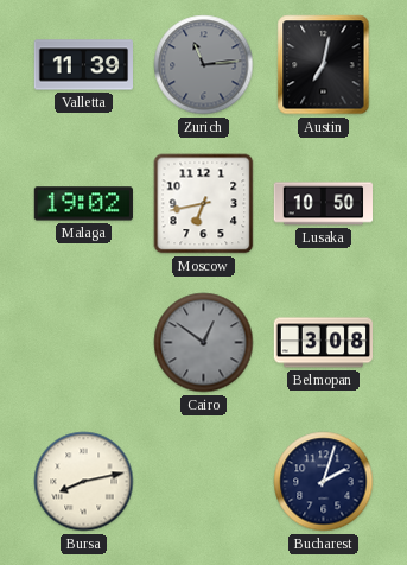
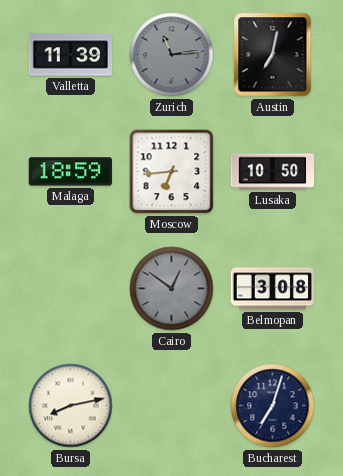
Malaga: 19:02 -> 18:59 (70, 172)
Moscow: 6:43 -> 6:44 (172, 172)
Bucharest: 2:03 -> 7:03 (273, 406)
